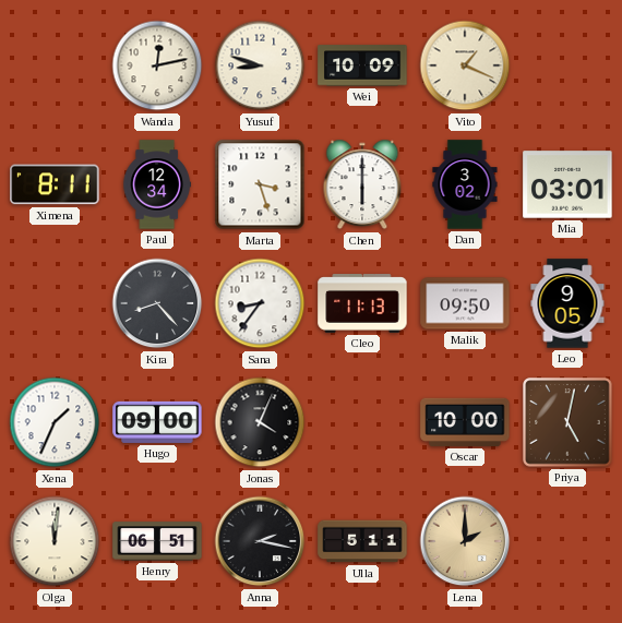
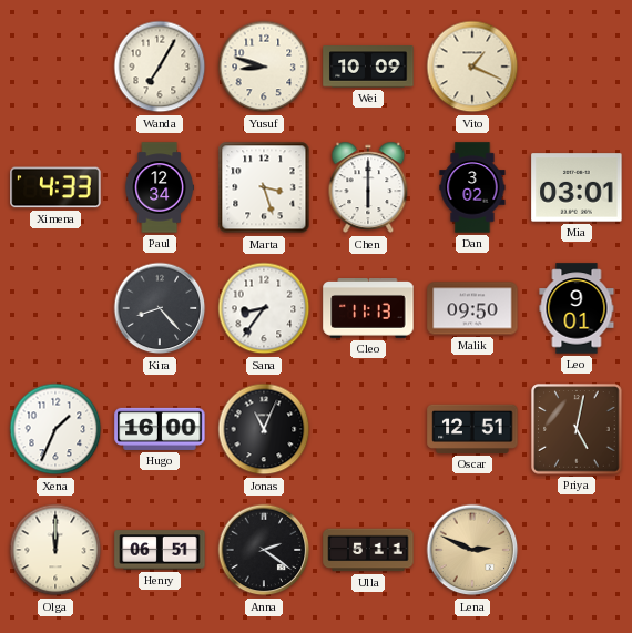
Wanda: 12:13 -> 7:05 (160, 67)
Ximena: 8:11 -> 4:33 (55, 187)
Leo: 9:05 -> 9:01 (577, 308)
Hugo: 09:00 -> 16:00 (160, 429)
Jonas: 4:04 -> 11:04 (264, 429)
Oscar: 10:00 -> 12:51 (472, 429)
Olga: 12:01 -> 12:00 (55, 550)
Anna: 2:17 -> 2:21 (264, 550)
Lena: 2:00 -> 2:49 (472, 550)
